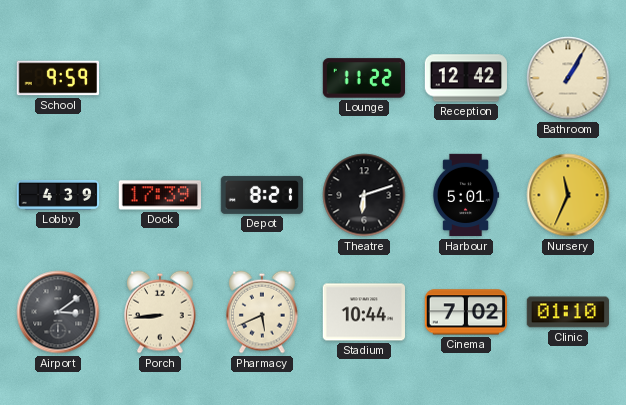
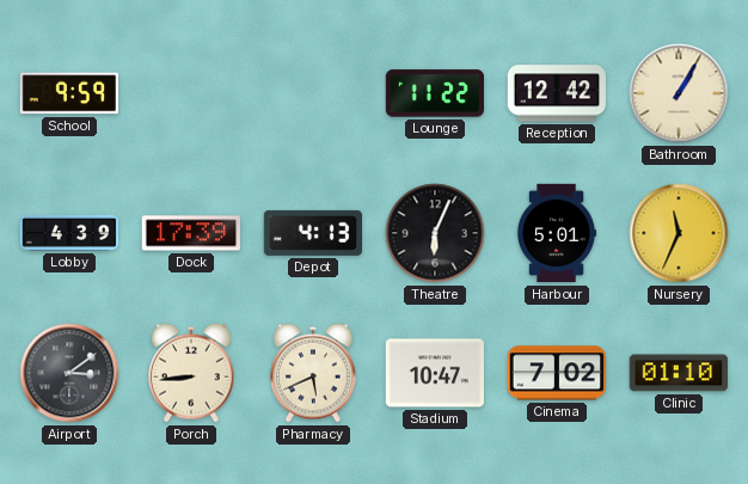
Depot: 8:21 -> 4:13 (312, 233)
Theatre: 6:12 -> 6:04 (435, 233)
Stadium: 10:44 -> 10:47 (434, 373)
